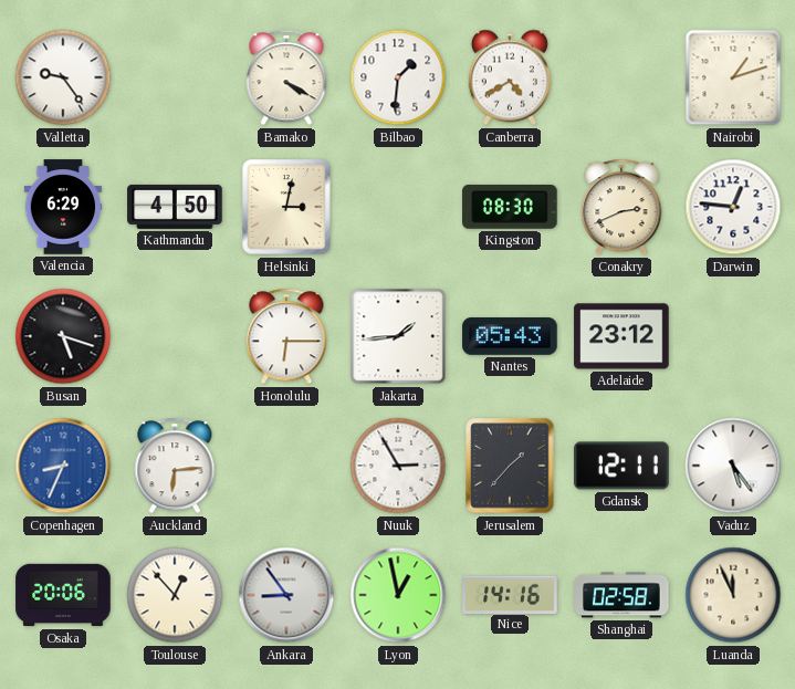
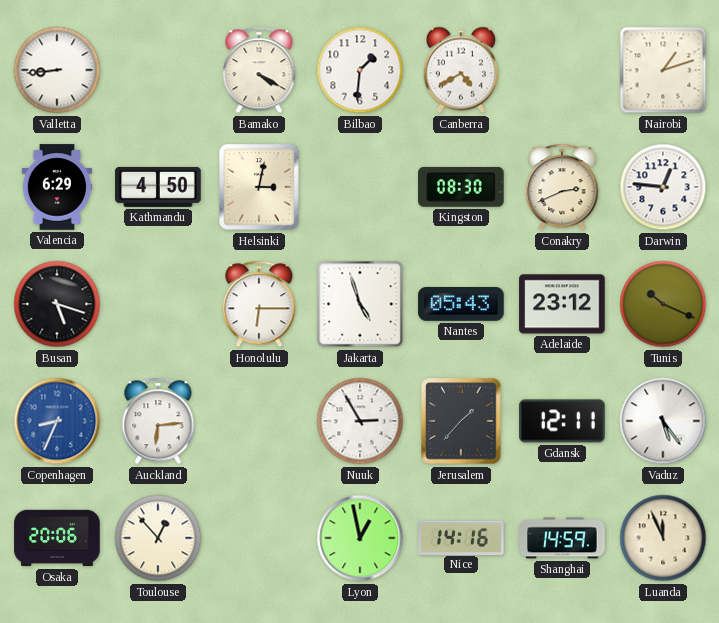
Valletta: 9:24 -> 8:44 (57, 70)
Jakarta: 1:44 -> 4:57 (360, 304)
Tunis: none -> 10:19 (663, 304)
Ankara: 8:54 -> none (286, 595)
Shanghai: 02:58 -> 14:59 (562, 538)
